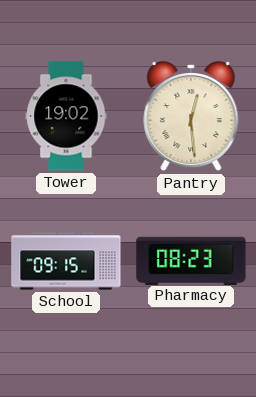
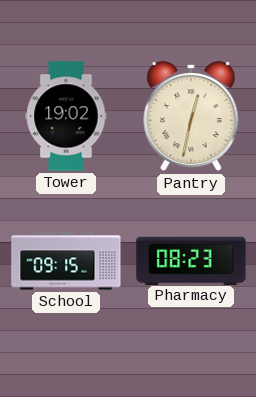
Pantry: 12:29 -> 12:32 (191, 116)
